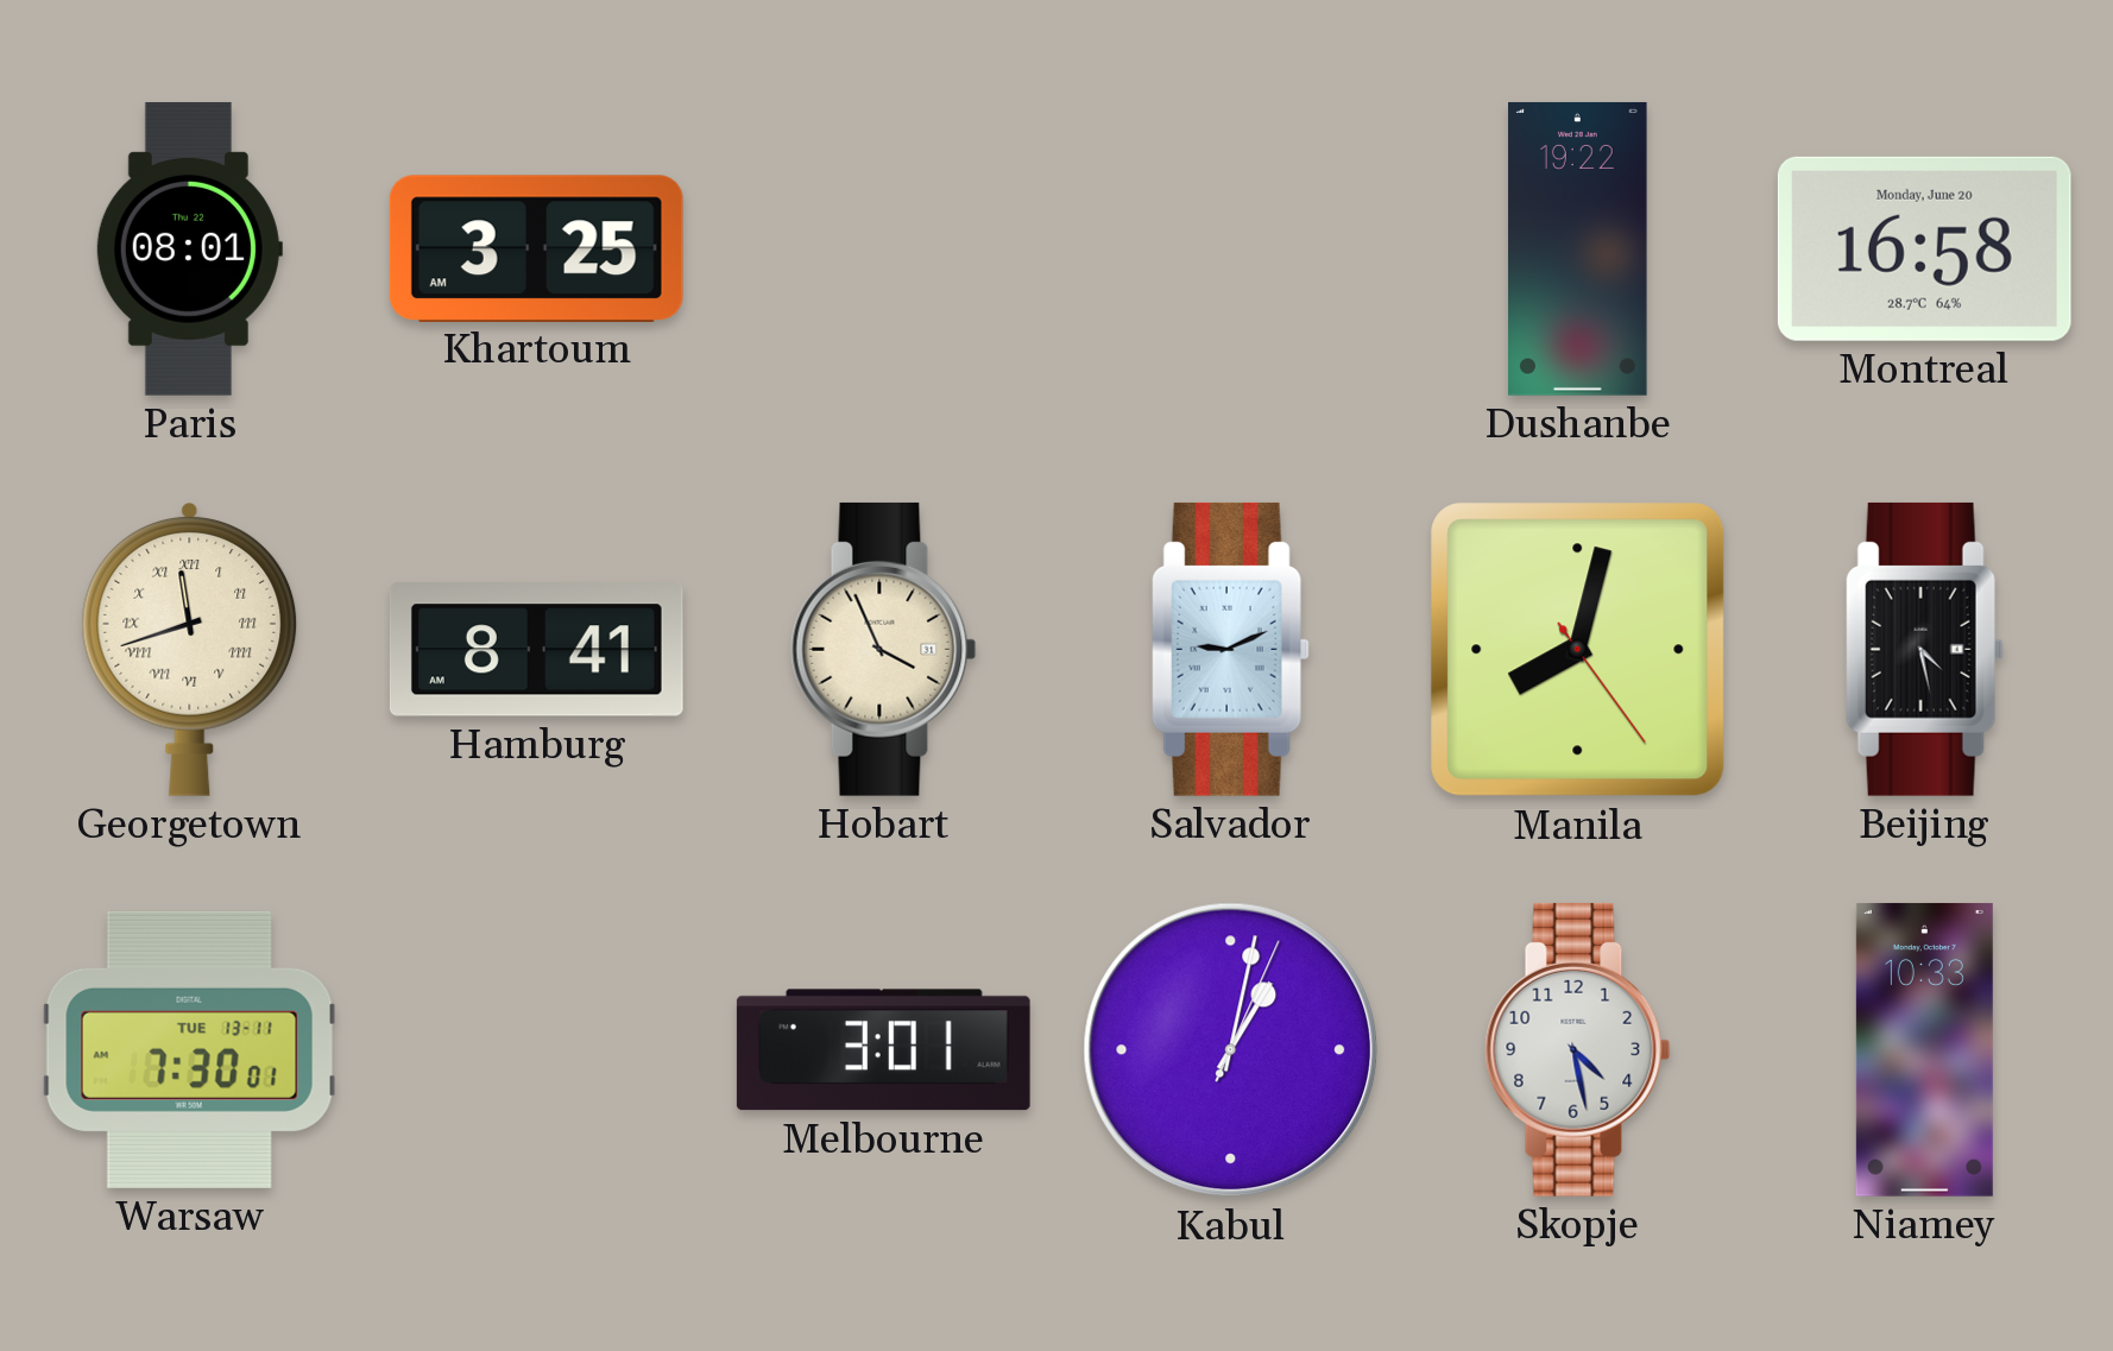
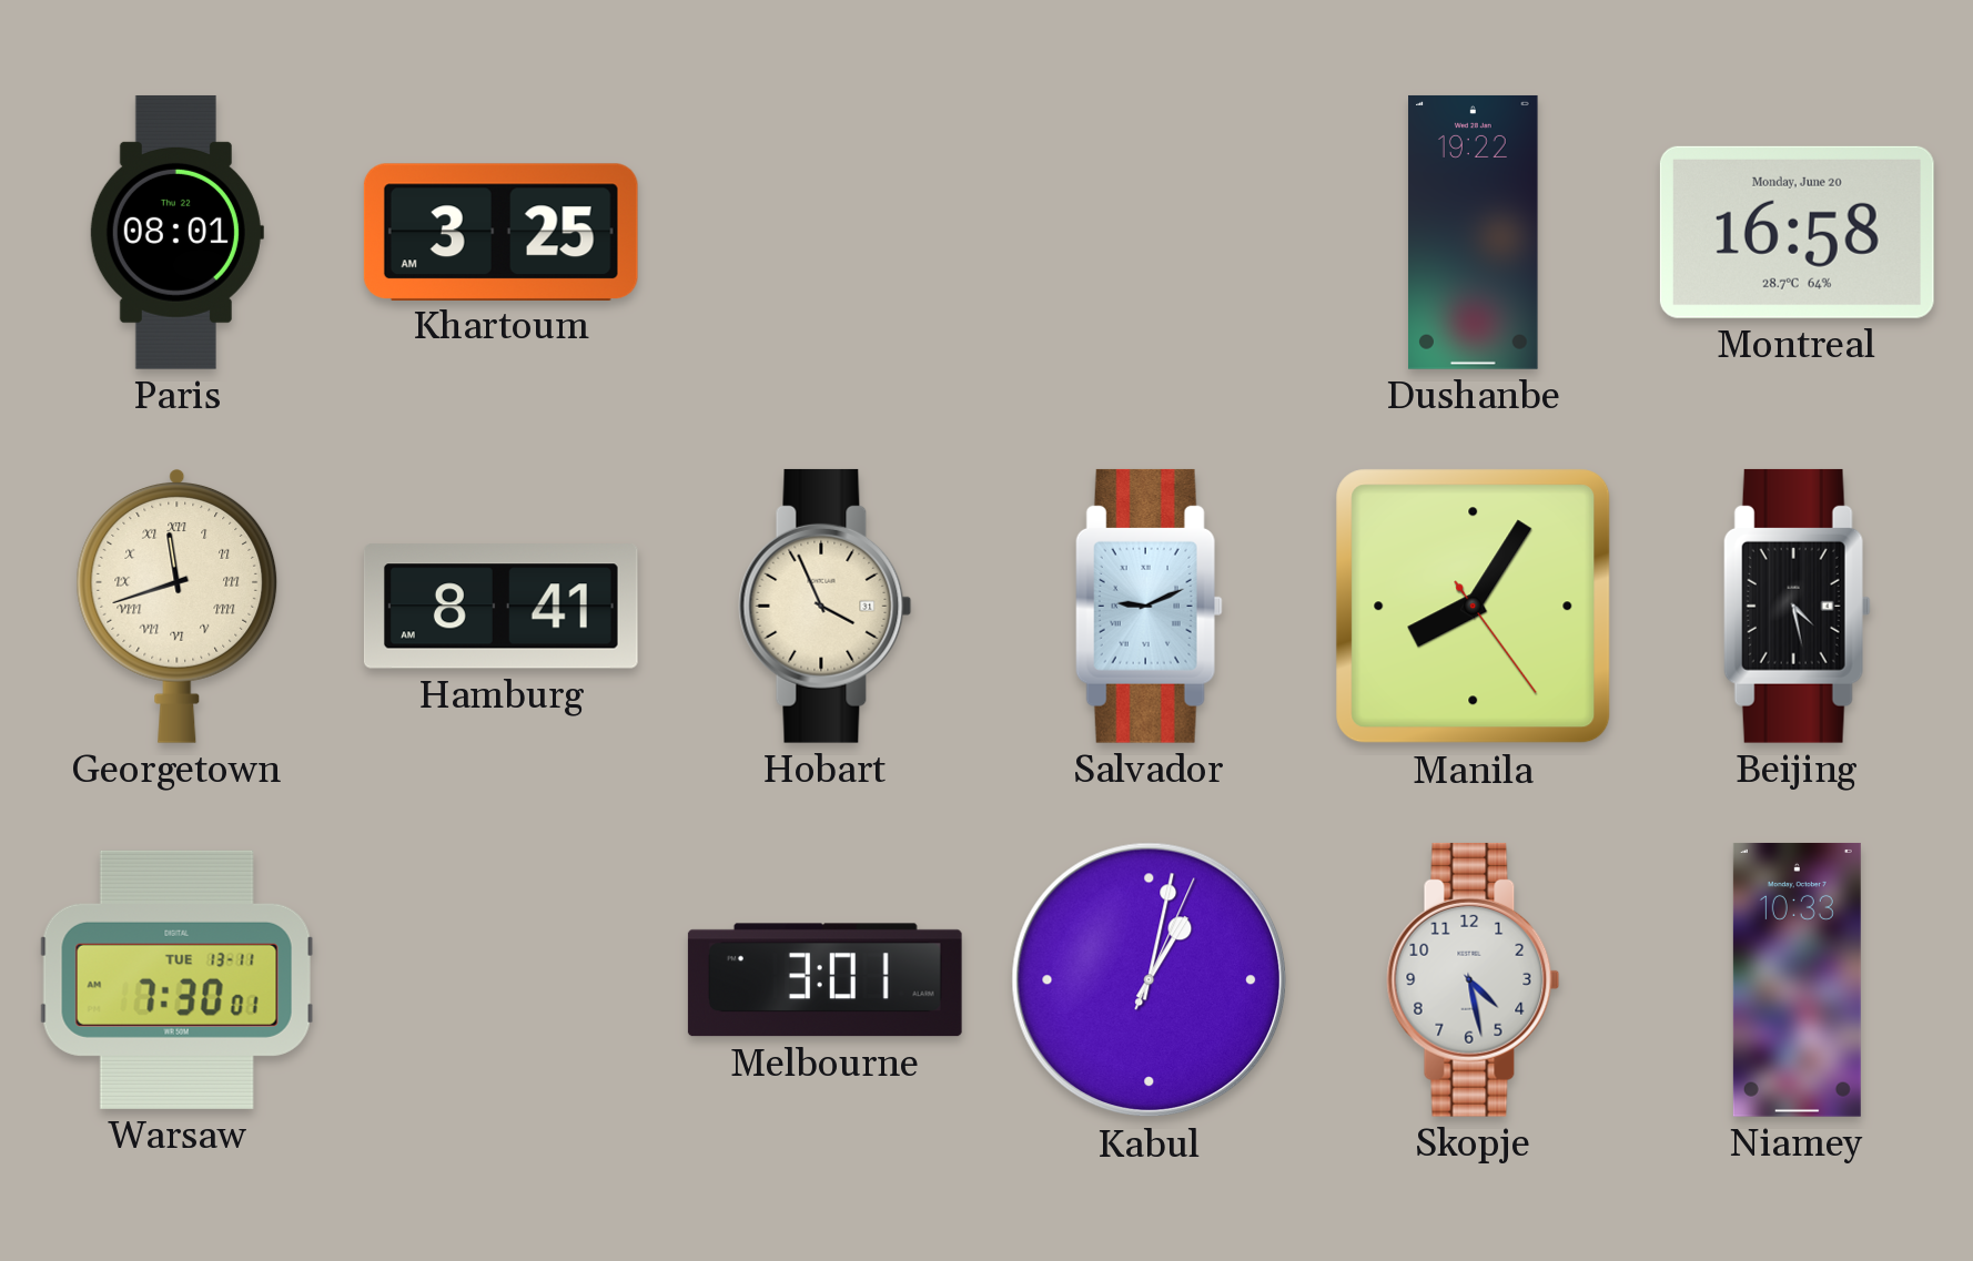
Manila: 8:02 -> 8:05 (1474, 607)
